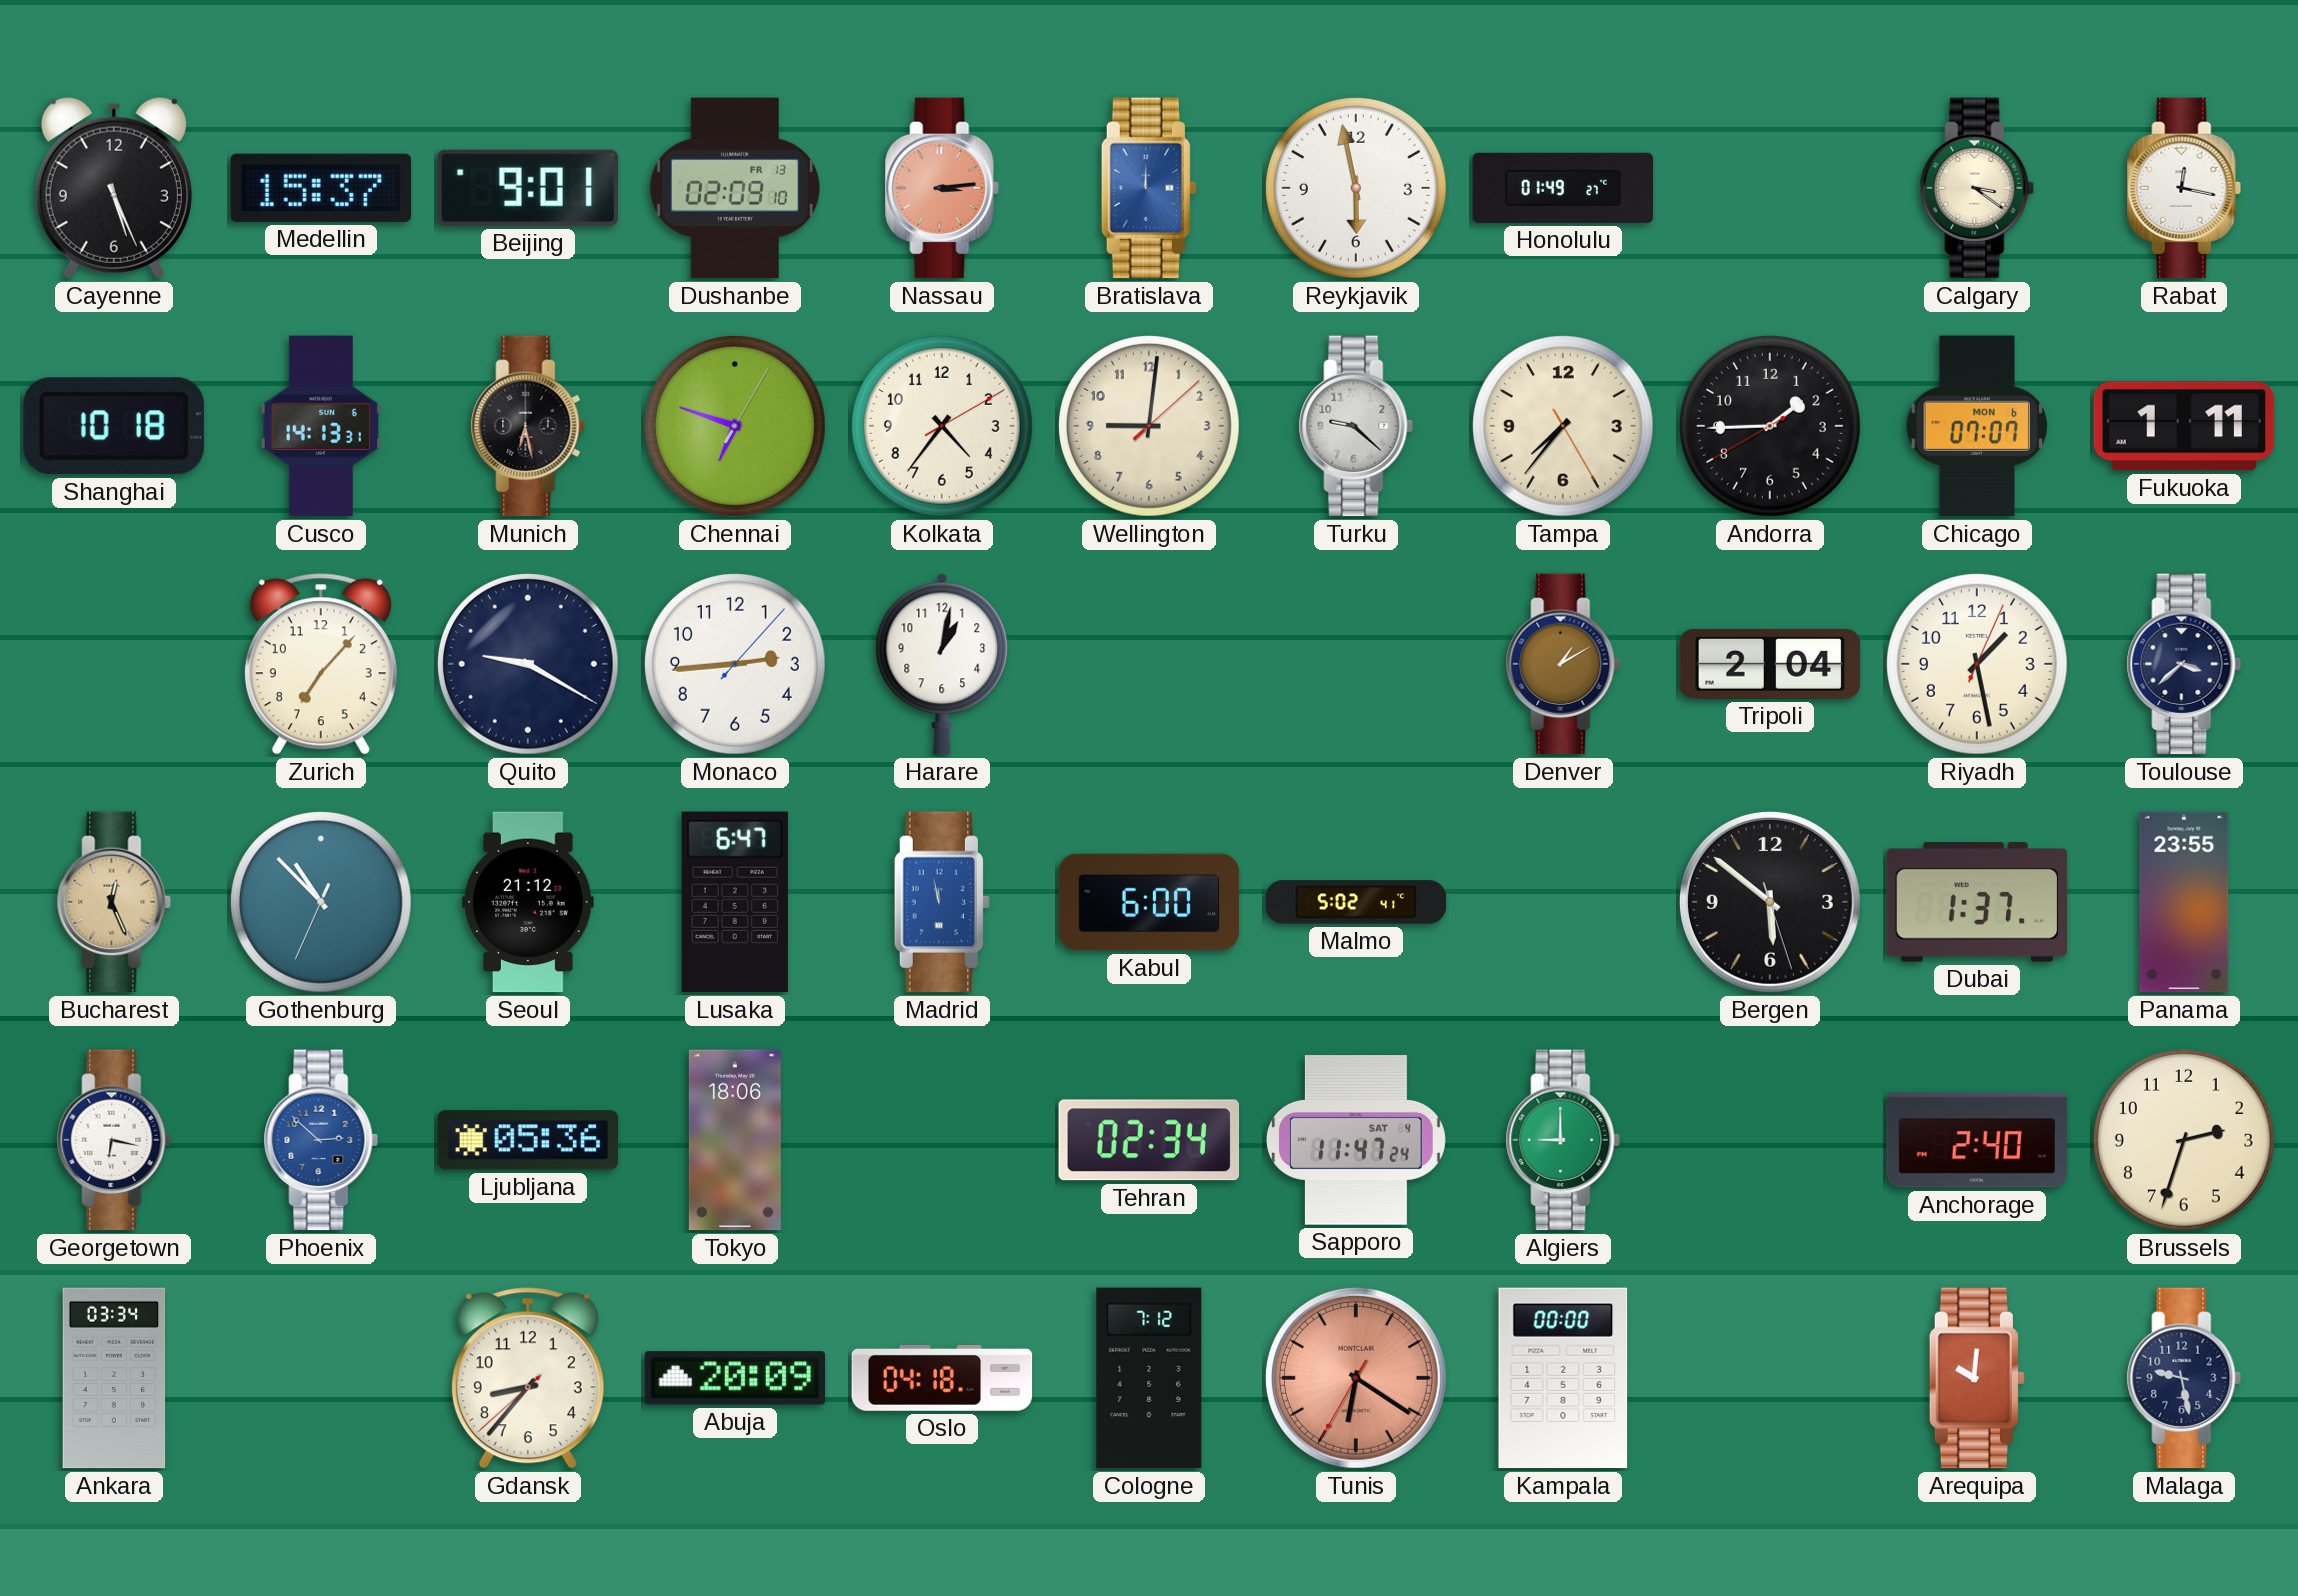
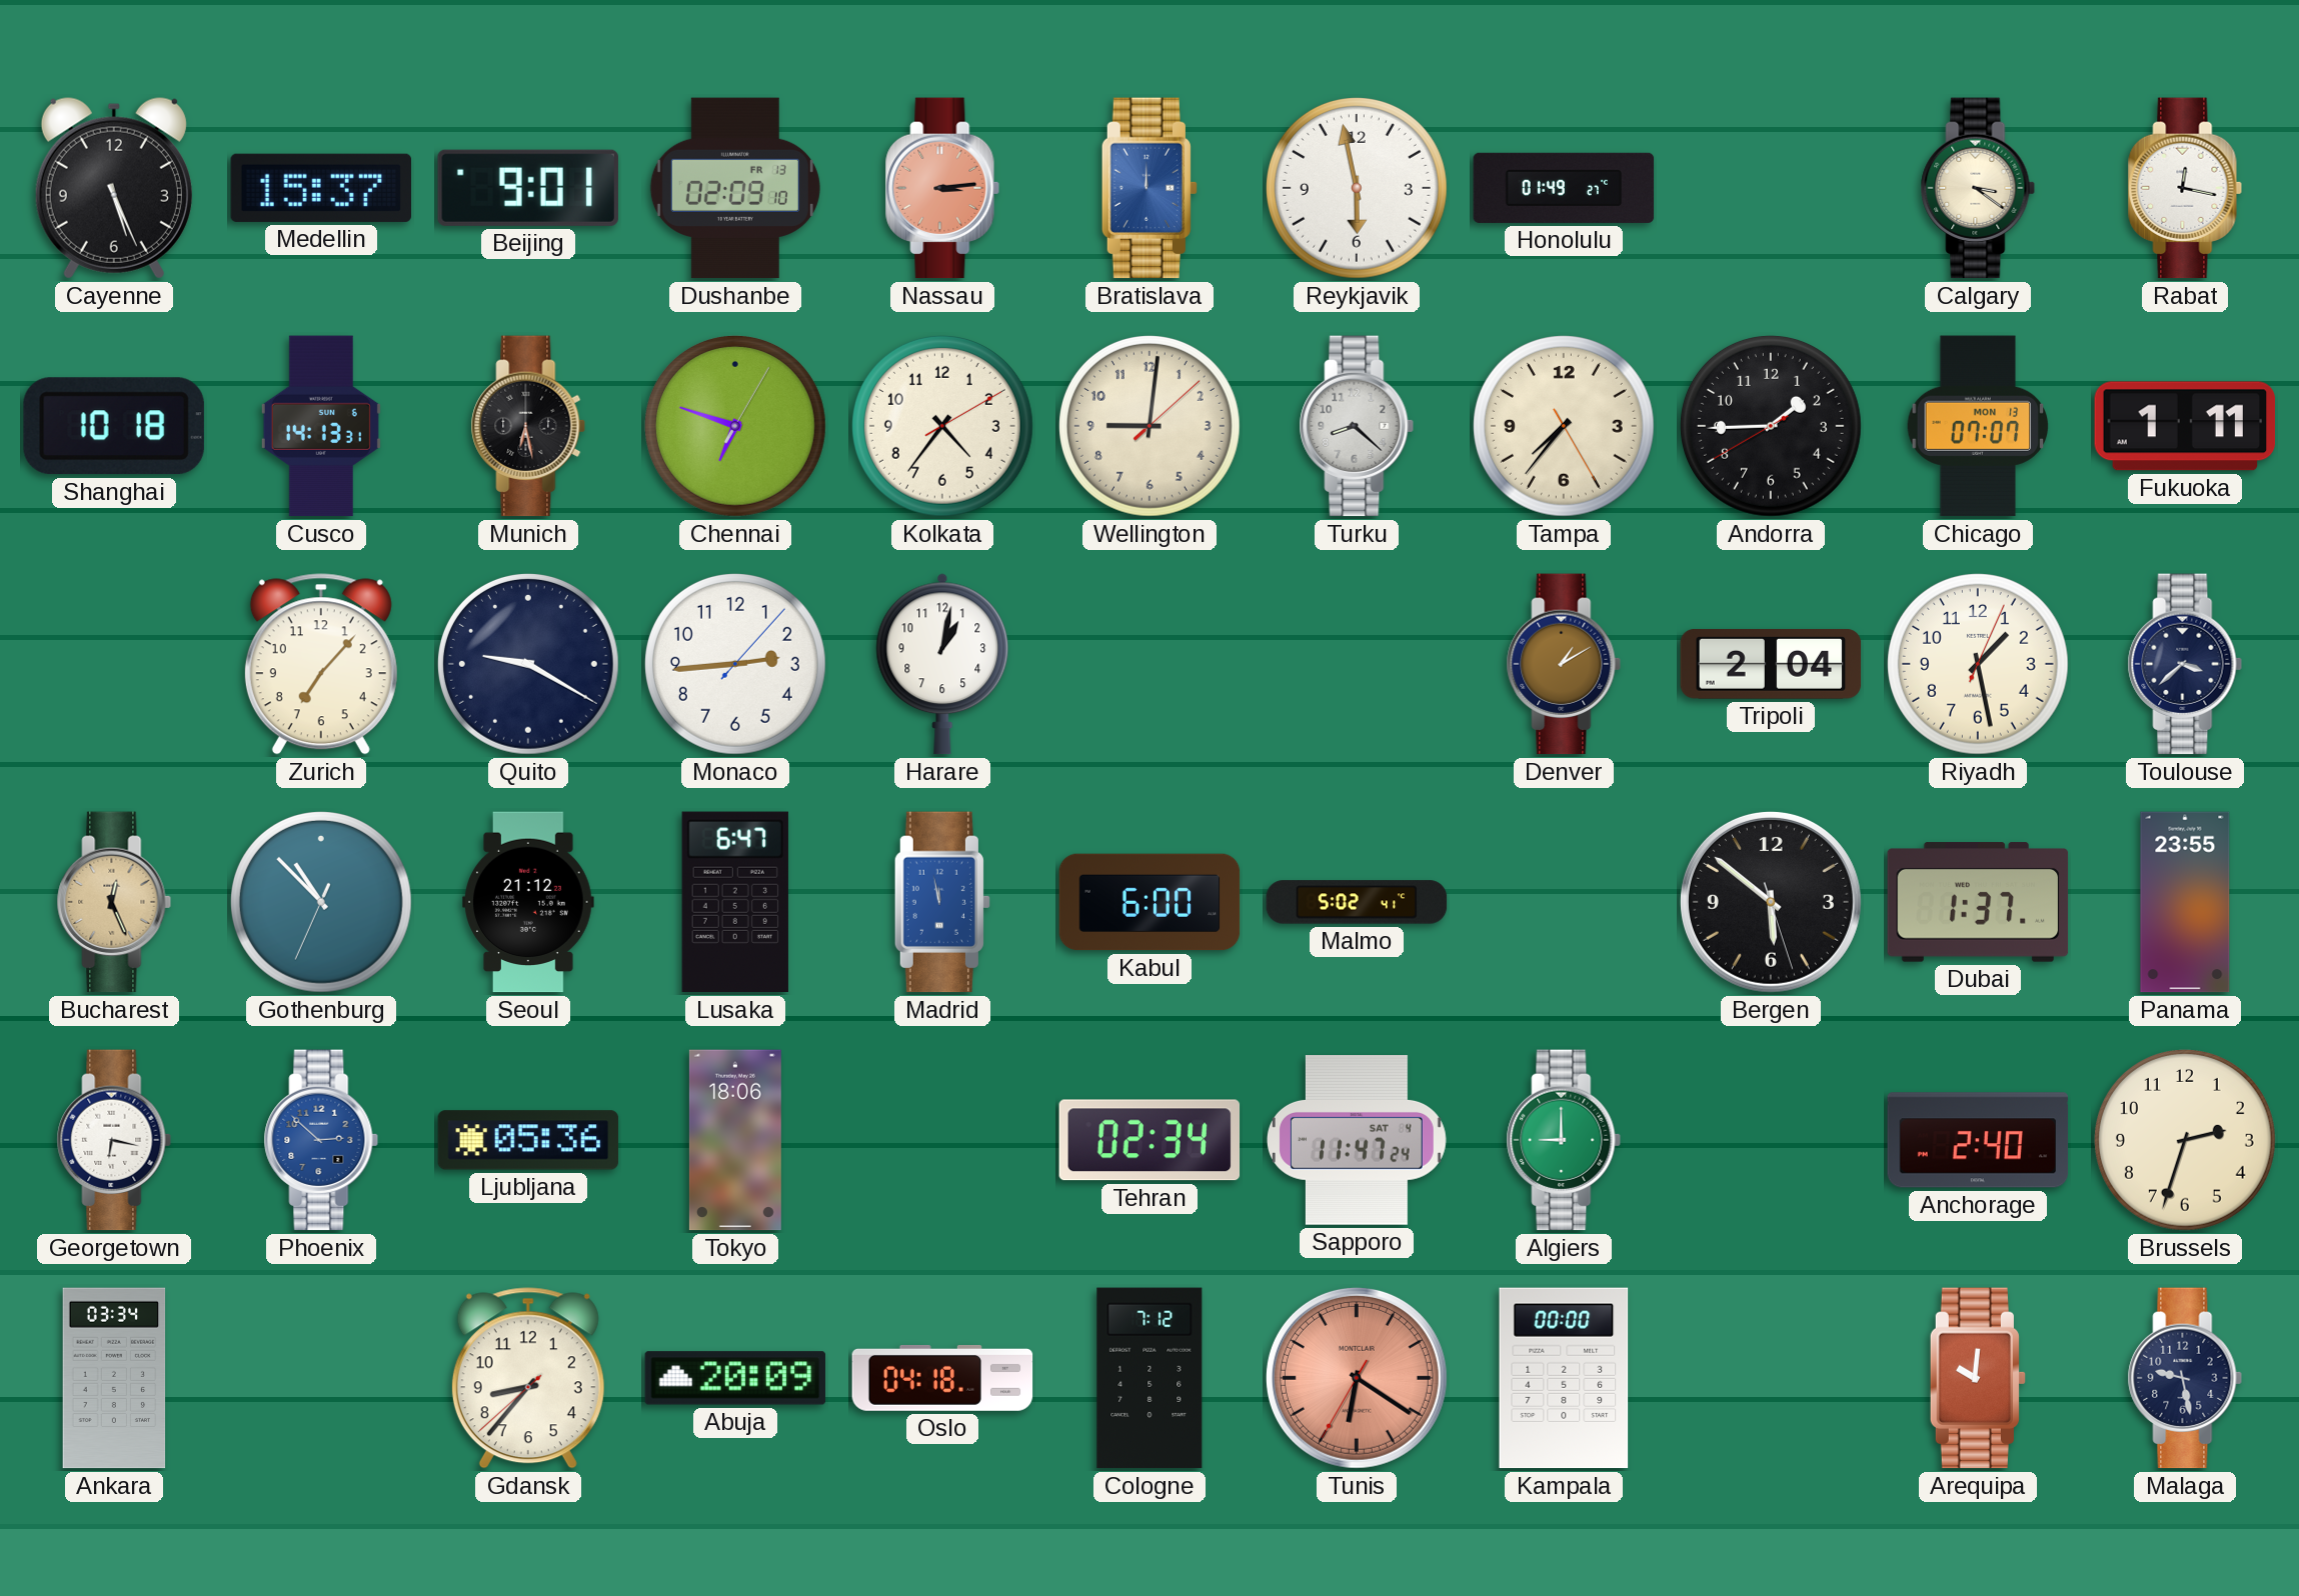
Turku: 9:22 -> 8:22 (1357, 426)
Chicago date: MON 6 -> MON 13 (1978, 426)
